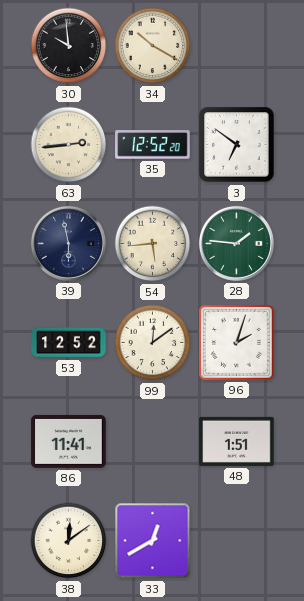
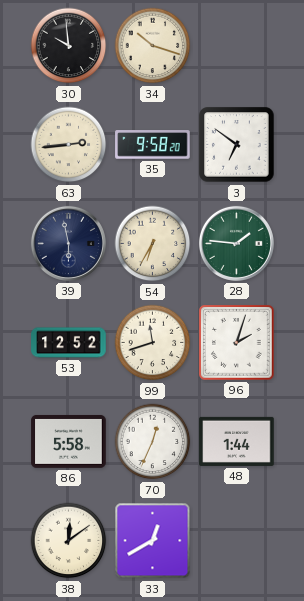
34: 10:20 -> 10:18 (153, 46)
35: 12:52 -> 9:58 (153, 145)
54: 5:44 -> 6:35 (153, 244)
99: 12:09 -> 11:42 (153, 343)
86: 11:41 -> 5:58 (69, 441)
70: none -> 12:34 (153, 442)
48: 1:51 -> 1:44 (237, 441)
